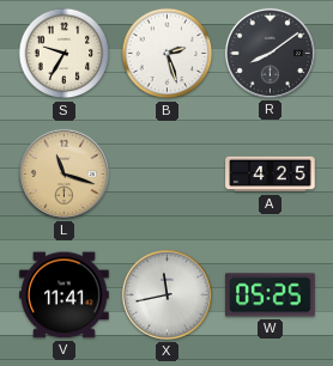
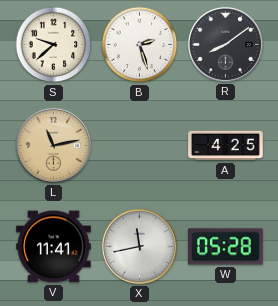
S: 9:35 -> 9:38 (54, 45)
L: 11:18 -> 11:13 (53, 145)
W: 05:25 -> 05:28 (226, 247)
